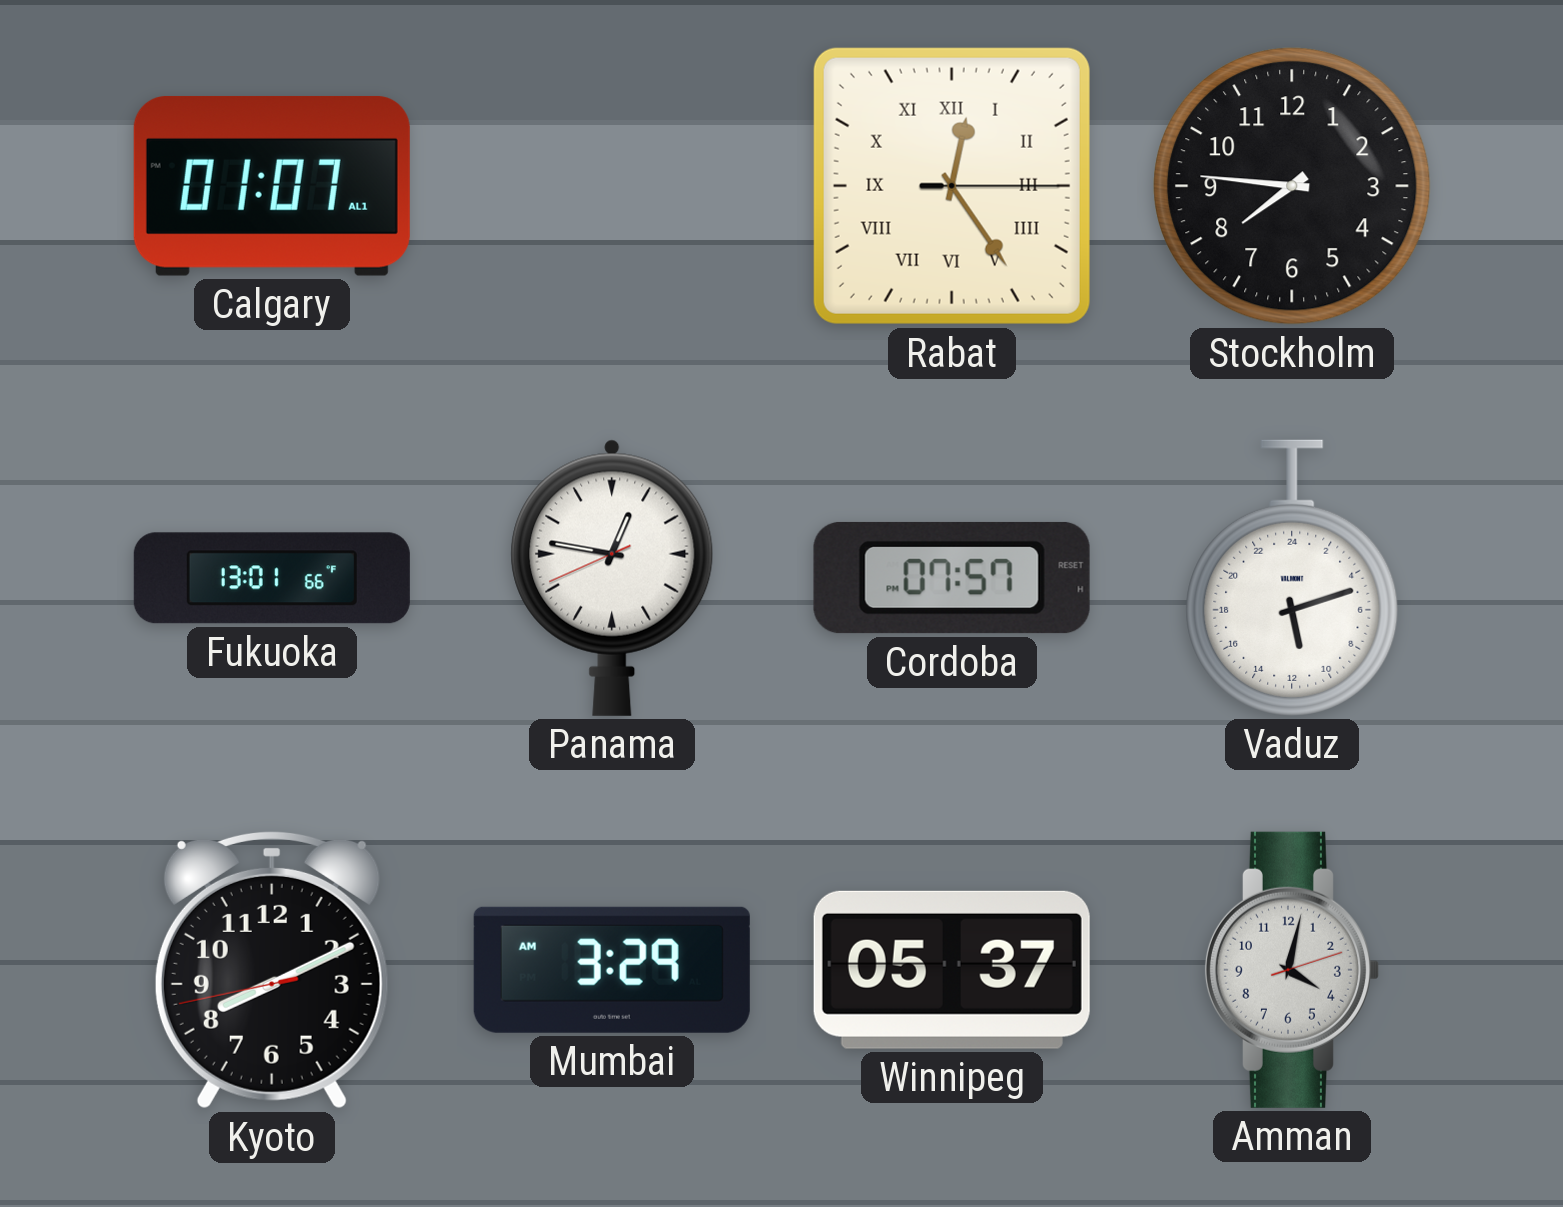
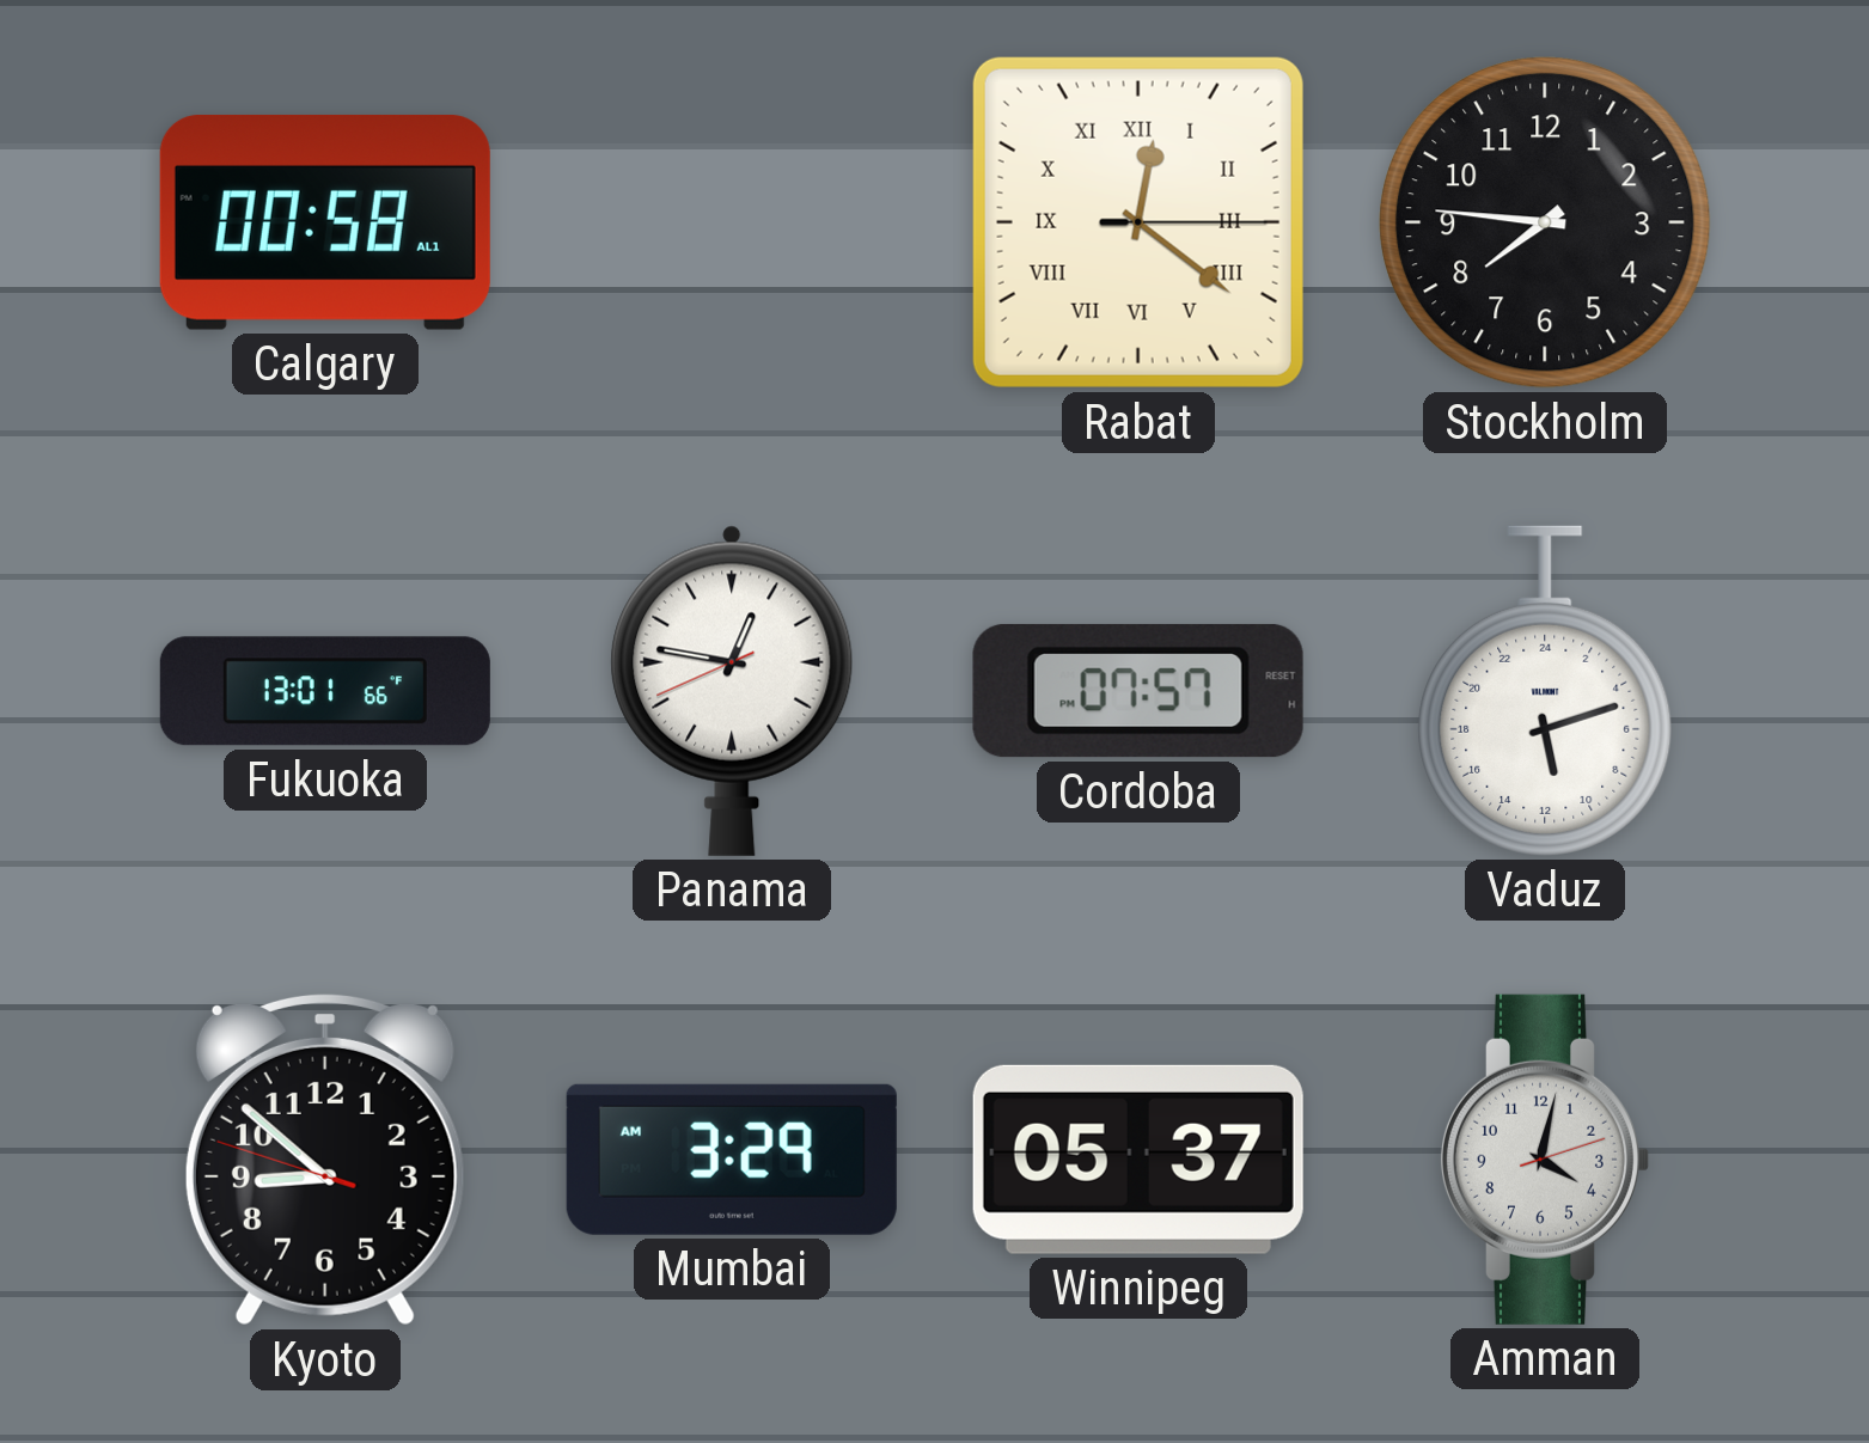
Calgary: 01:07 -> 00:58 (325, 222)
Rabat: 12:24 -> 12:21 (1138, 222)
Kyoto: 8:10 -> 8:51 (325, 1160)
